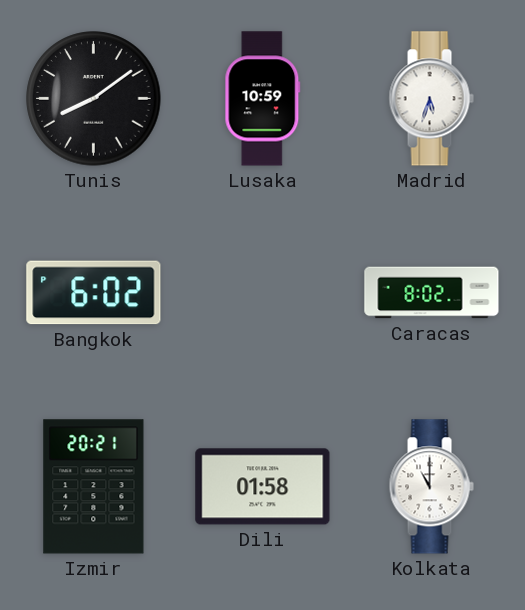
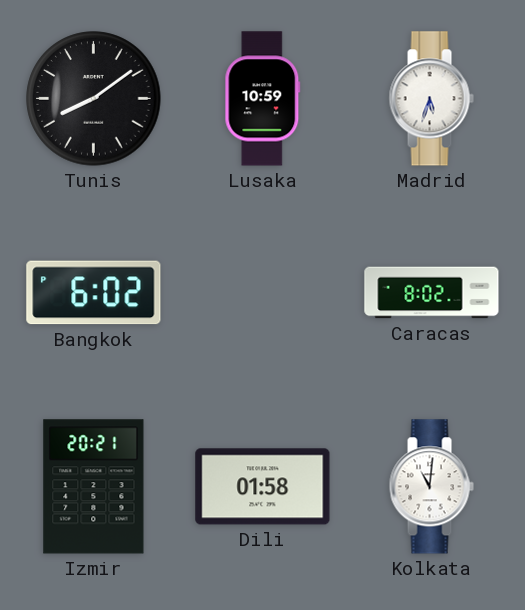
Kolkata: 11:00 -> 11:01 (431, 487)
